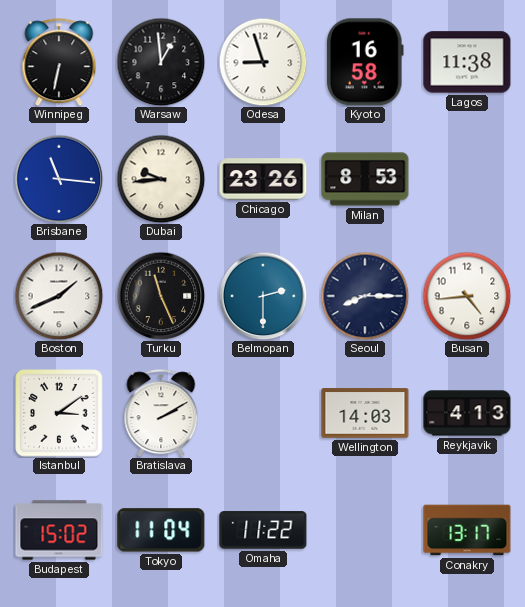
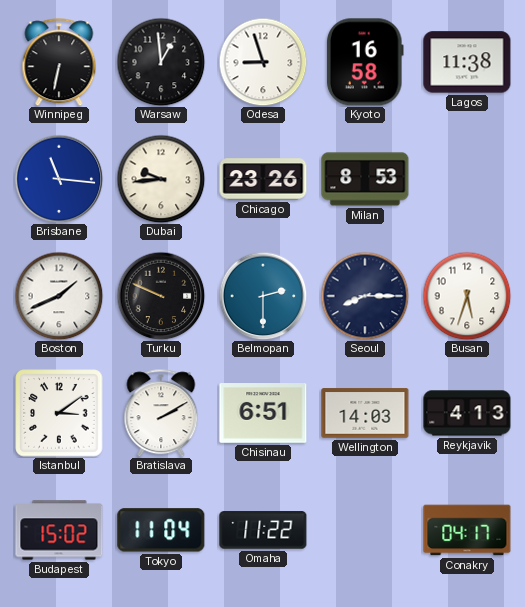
Turku: 11:26 -> 9:49 (161, 296)
Busan: 4:44 -> 5:33 (467, 296)
Chisinau: none -> 6:51 (263, 414)
Conakry: 13:17 -> 04:17 (467, 530)
